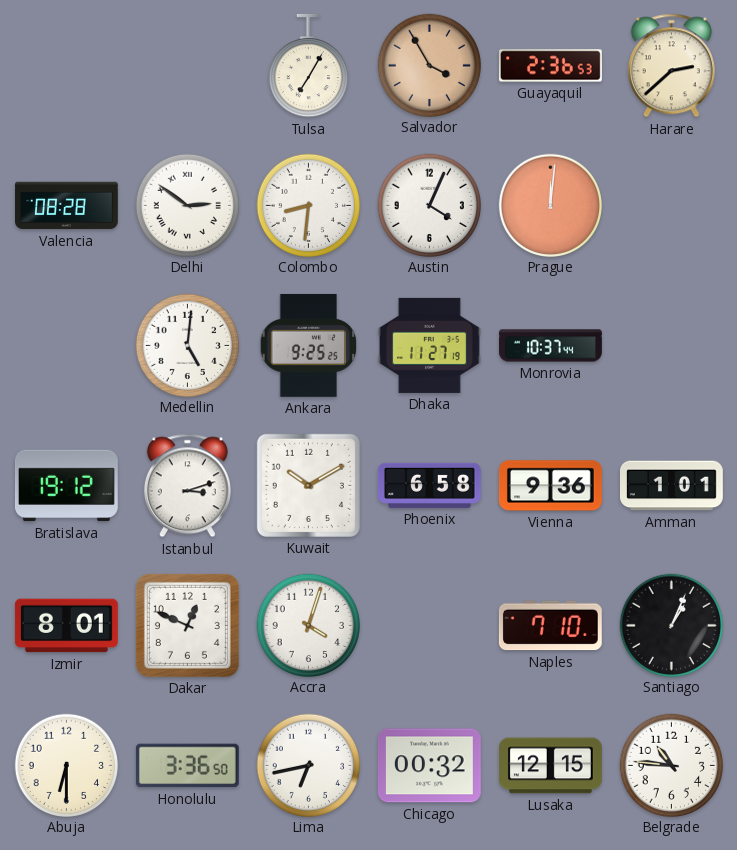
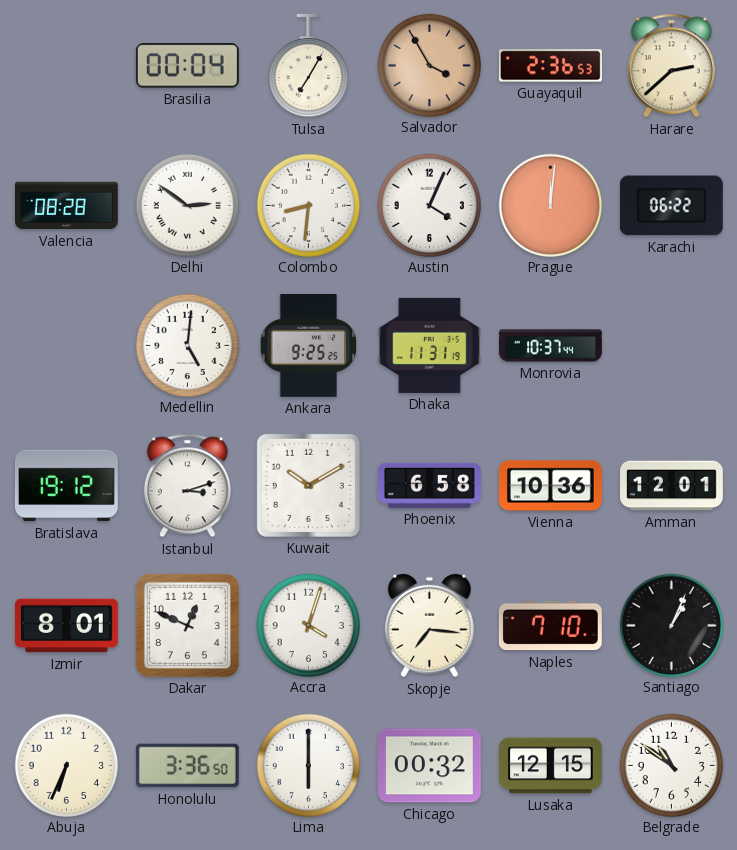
Brasilia: none -> 00:04 (187, 66)
Karachi: none -> 06:22 (671, 206)
Dhaka: 11:27 -> 11:31 (429, 345)
Vienna: 9:36 -> 10:36 (551, 486)
Amman: 1:01 -> 12:01 (672, 486)
Skopje: none -> 7:16 (430, 626)
Abuja: 6:30 -> 6:34 (66, 765)
Lima: 6:43 -> 6:00 (308, 765)
Belgrade: 10:46 -> 10:51 (671, 765)
